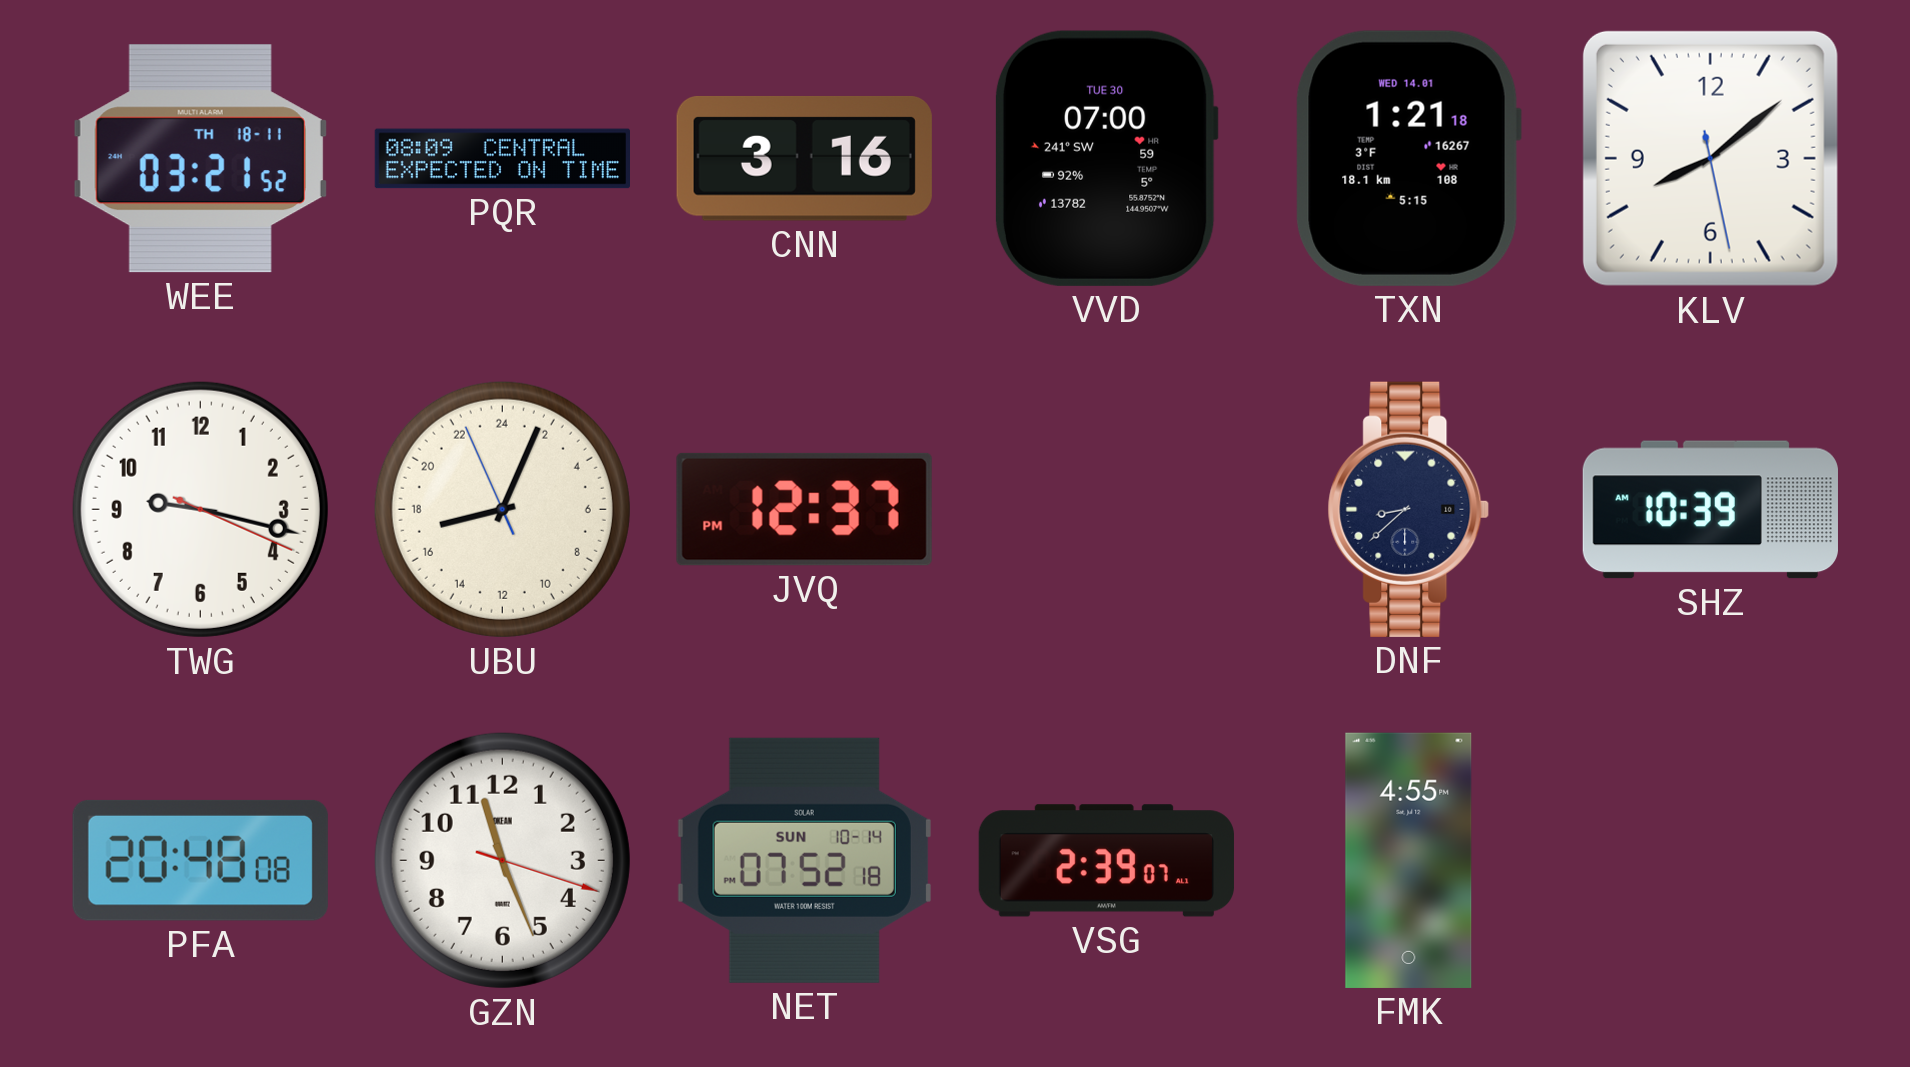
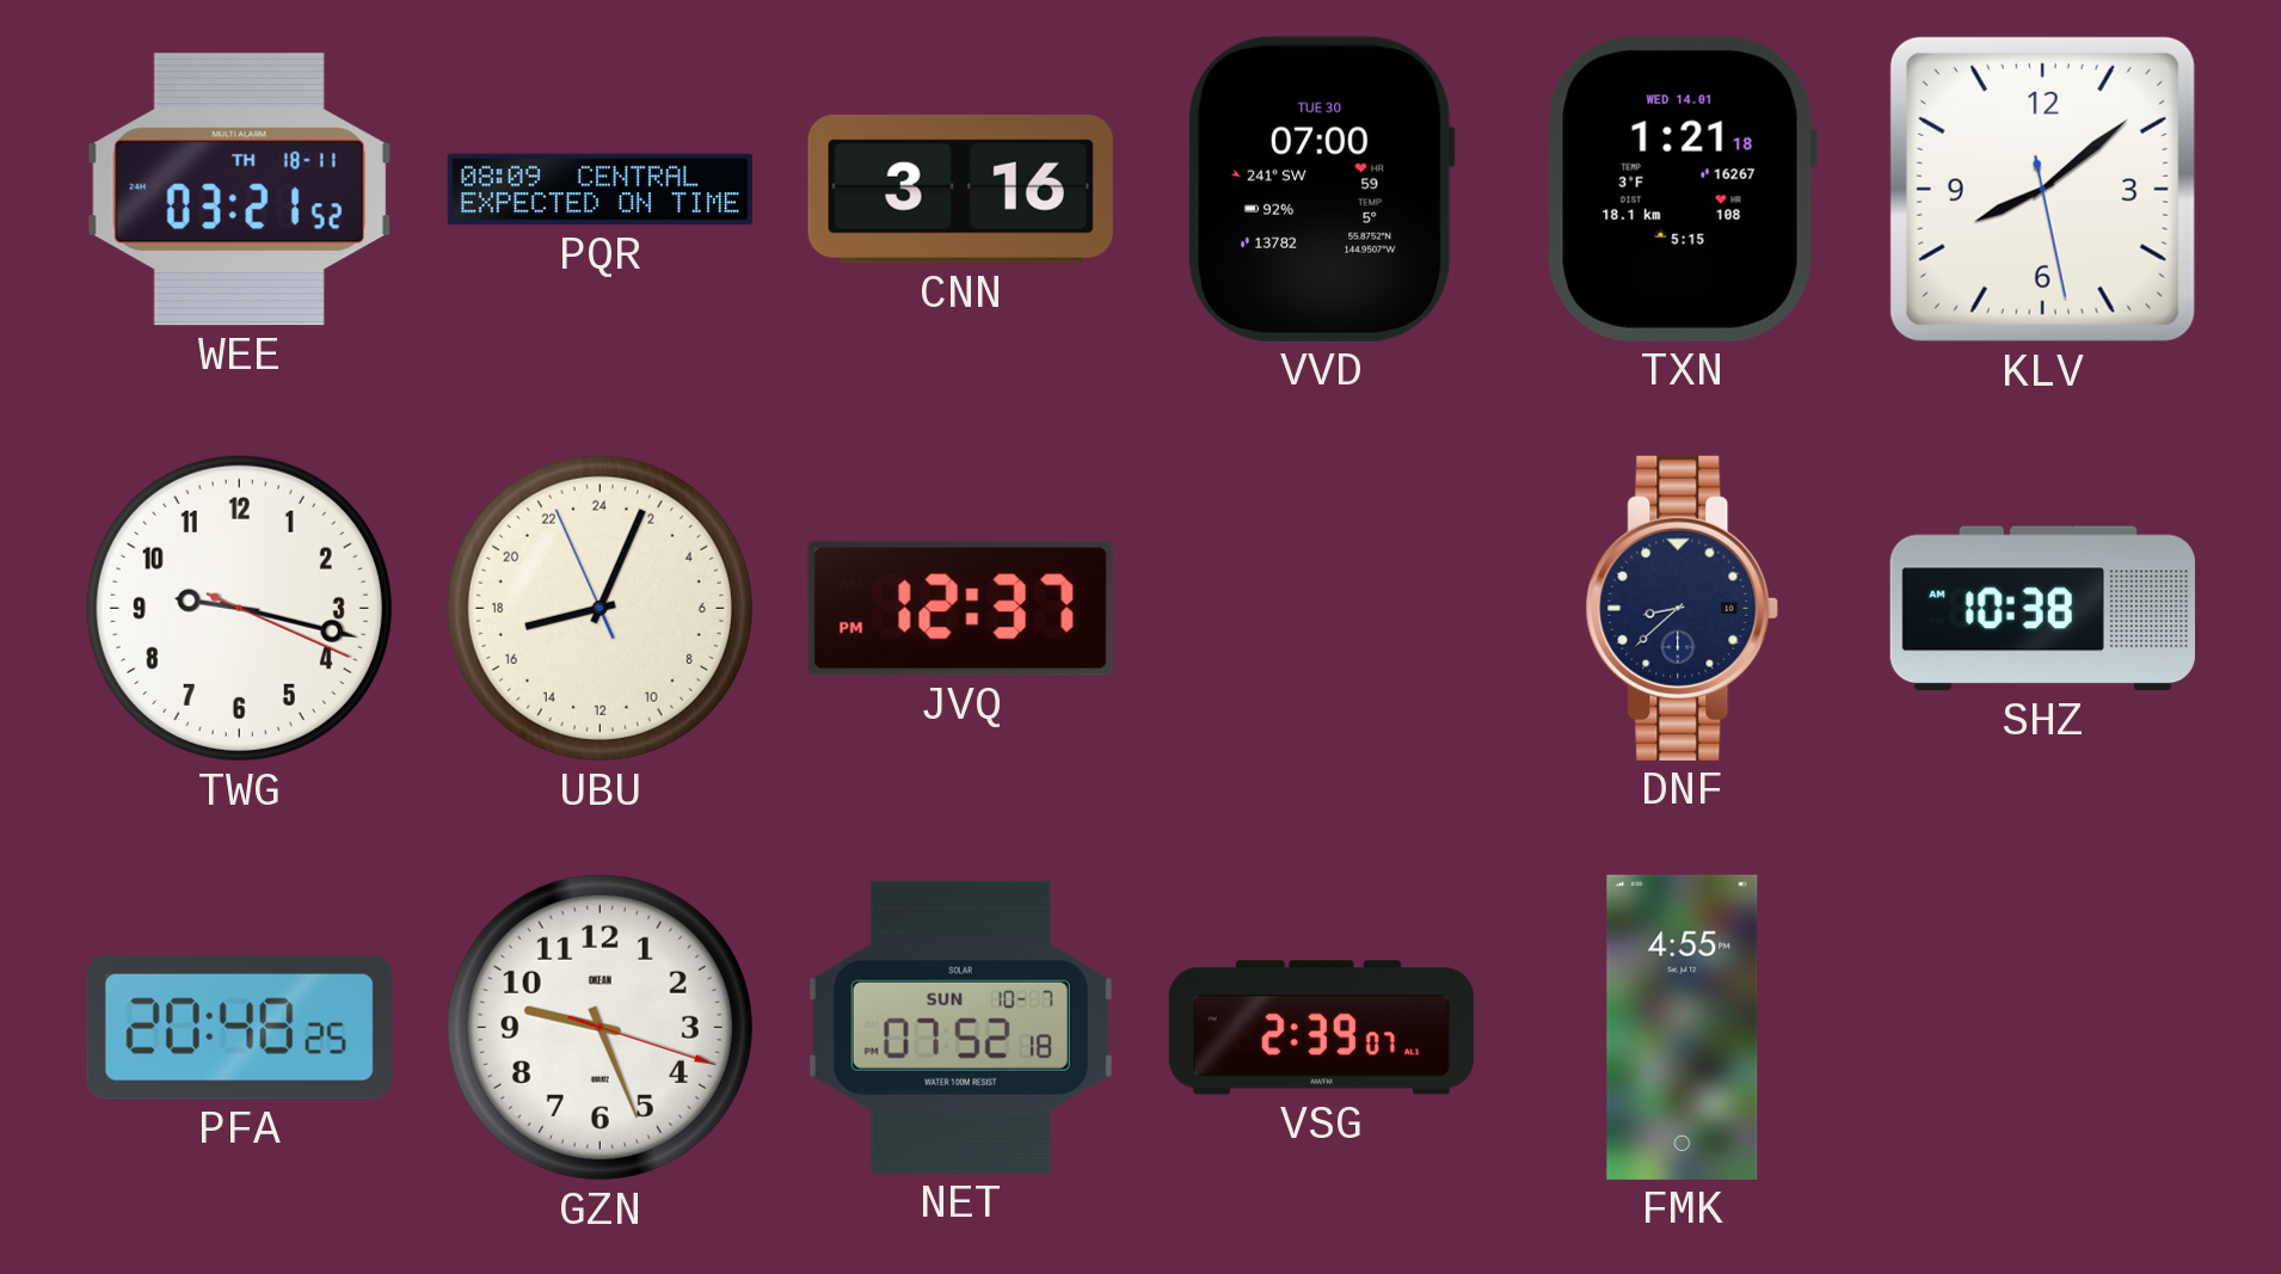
SHZ: 10:39 -> 10:38 (2042, 609)
PFA: 20:48:08 -> 20:48:25 (239, 1027)
GZN: 11:26 -> 9:26 (600, 1027)
NET date: SUN 10-14 -> SUN 10-7 (960, 1027)
